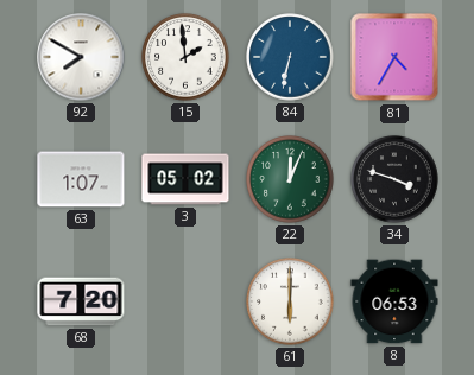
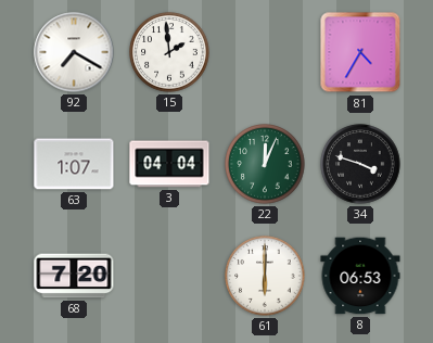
92: 7:50 -> 7:20 (74, 52)
84: 6:32 -> none (290, 57)
3: 05:02 -> 04:04 (169, 164)
